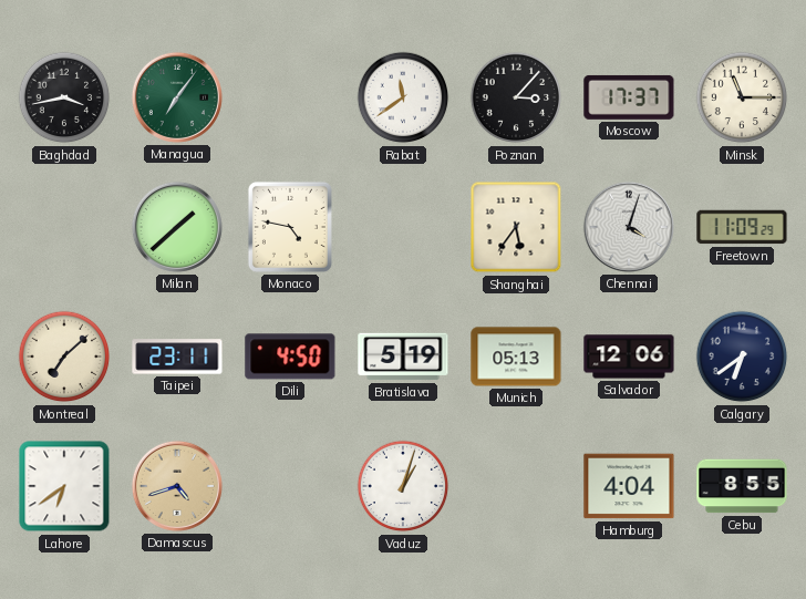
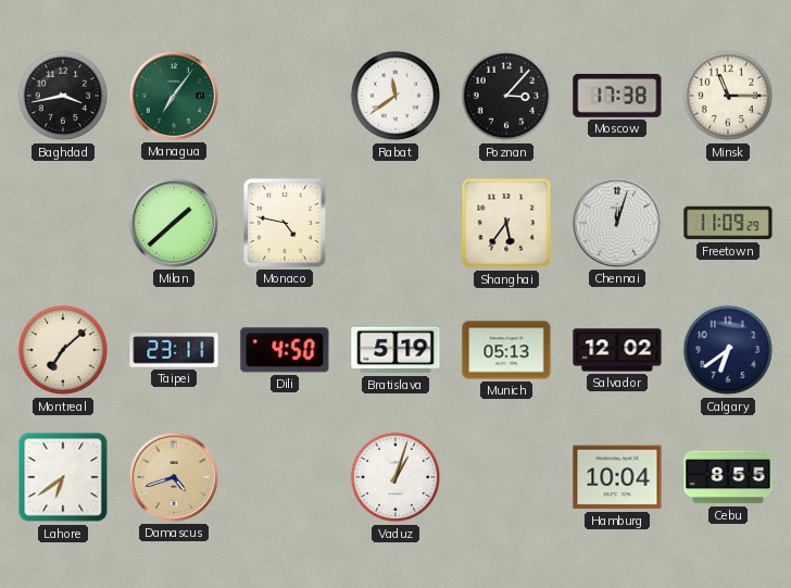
Moscow: 17:37 -> 17:38 (617, 96)
Chennai: 4:03 -> 12:03 (617, 223)
Salvador: 12:06 -> 12:02 (617, 350)
Hamburg: 4:04 -> 10:04 (617, 477)
